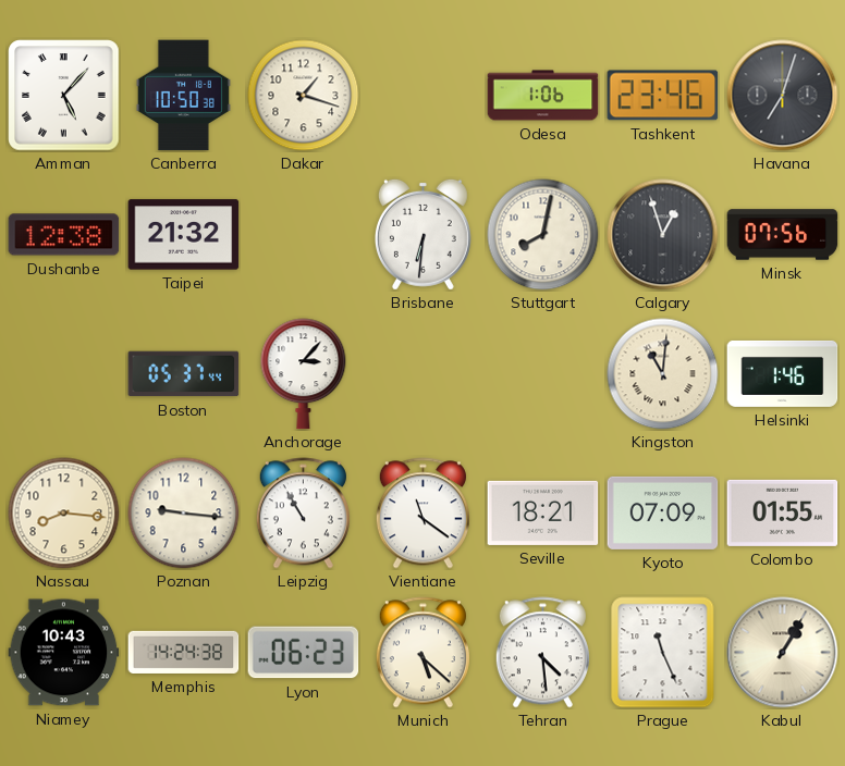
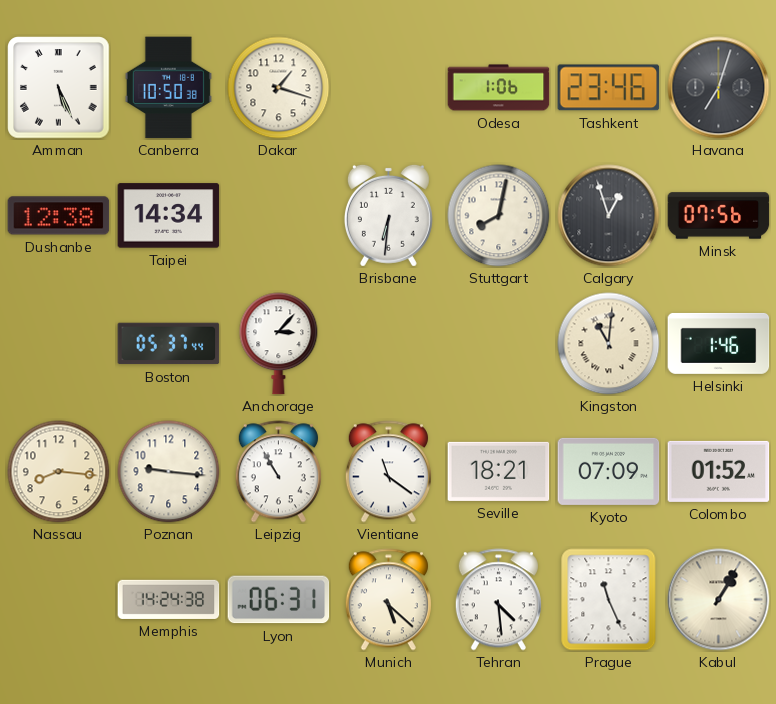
Amman: 5:07 -> 5:26 (59, 88)
Taipei: 21:32 -> 14:34 (169, 216)
Colombo: 01:55 -> 01:52 (719, 471)
Niamey: 10:43 -> none (64, 653)
Lyon: 06:23 -> 06:31 (279, 600)
